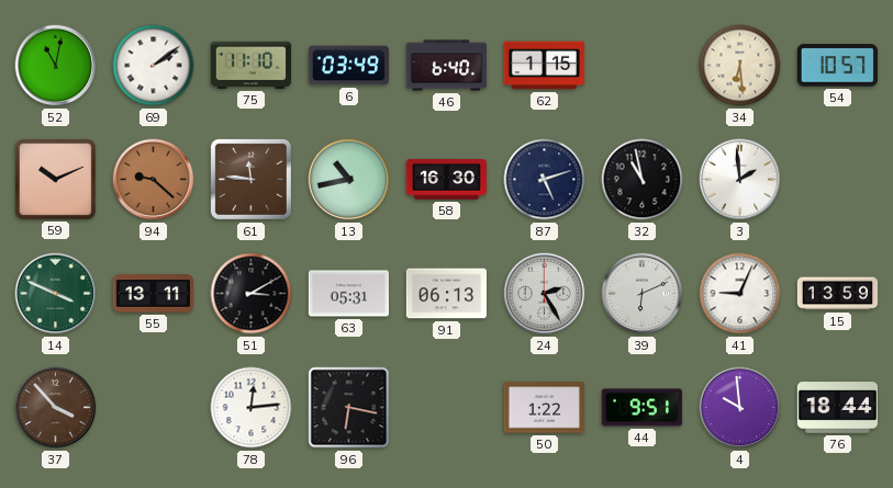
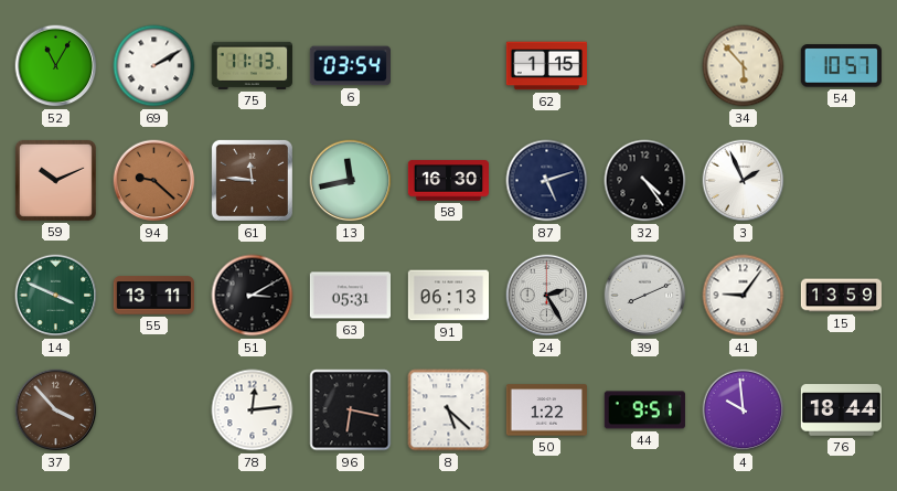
52: 11:02 -> 11:05 (56, 66)
69: 2:09 -> 2:10 (154, 66)
75: 11:10 -> 11:13 (252, 65)
6: 03:49 -> 03:54 (350, 66)
46: 6:40 -> none (446, 66)
34: 6:29 -> 5:53 (744, 66)
13: 10:43 -> 11:43 (351, 181)
32: 10:58 -> 4:24 (645, 181)
3: 1:59 -> 1:56 (744, 181)
39: 6:11 -> 8:11 (645, 296)
41: 9:04 -> 9:06 (744, 296)
8: none -> 5:22 (449, 410)
